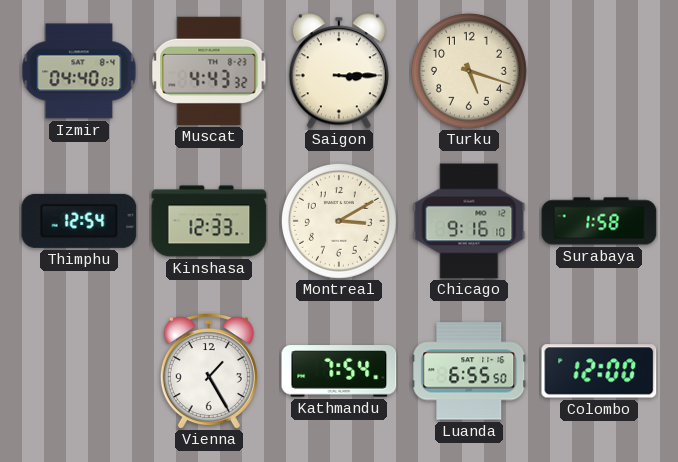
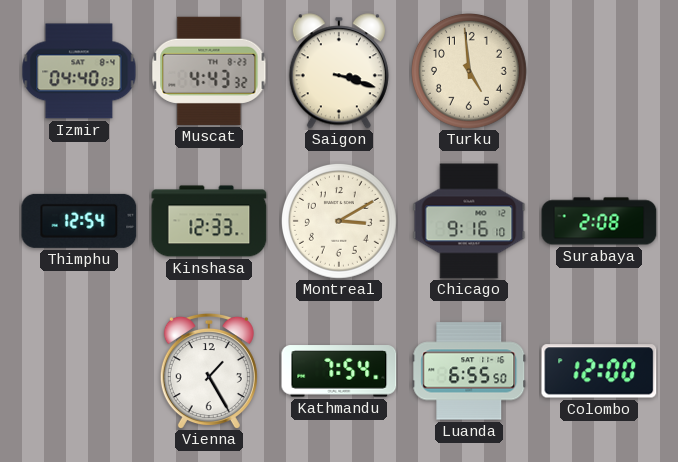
Saigon: 3:15 -> 3:18 (339, 71)
Turku: 5:18 -> 4:59 (469, 71)
Surabaya: 1:58 -> 2:08 (599, 221)
